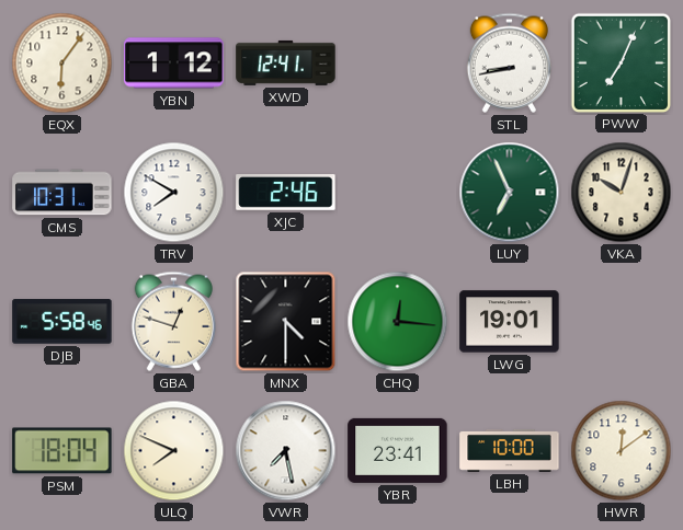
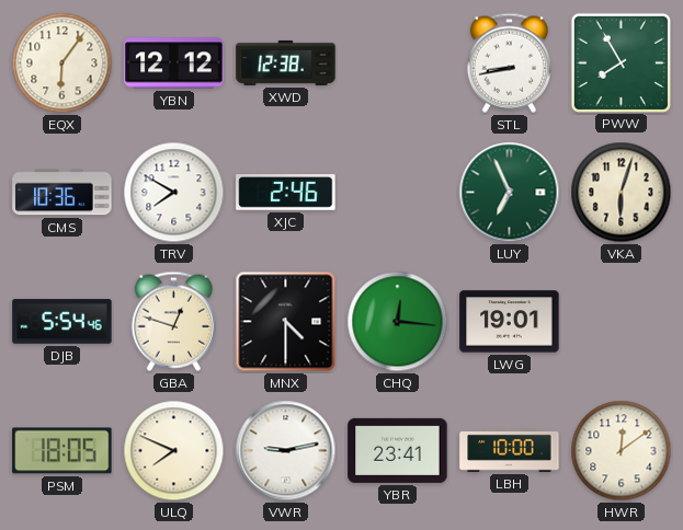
YBN: 1:12 -> 12:12 (174, 64)
XWD: 12:41 -> 12:38 (286, 62)
PWW: 7:04 -> 7:55 (621, 62)
CMS: 10:31 -> 10:36 (62, 193)
VKA: 10:03 -> 6:03 (622, 193)
DJB: 5:58 -> 5:54 (62, 322)
PSM: 18:04 -> 18:05 (62, 451)
VWR: 7:28 -> 9:13 (286, 451)
